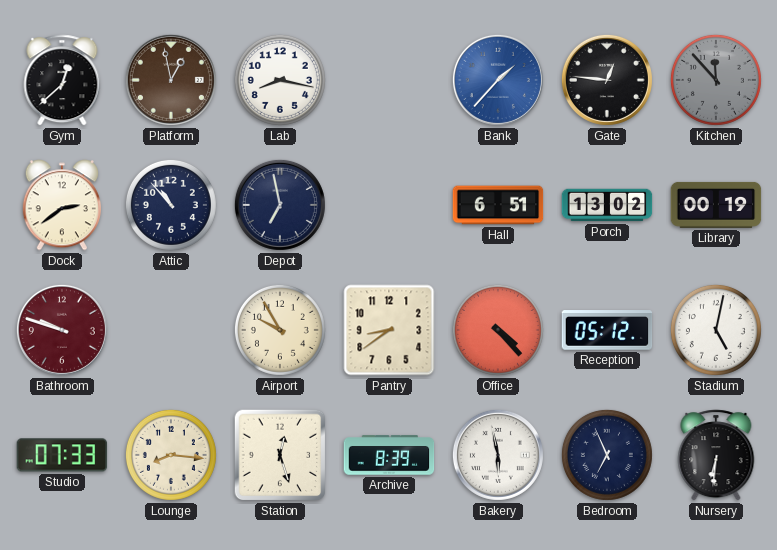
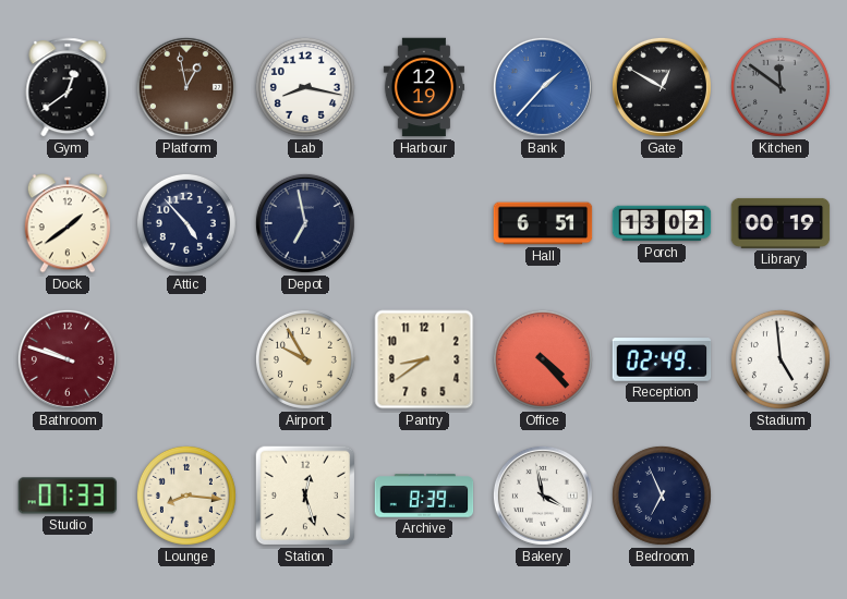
Gym: 12:38 -> 12:39 (68, 87)
Harbour: none -> 12:19 (424, 87)
Gate: 12:46 -> 12:50 (662, 87)
Kitchen: 11:53 -> 11:51 (781, 87)
Dock: 2:39 -> 1:39 (68, 223)
Attic: 10:53 -> 4:53 (186, 223)
Reception: 05:12 -> 02:49 (662, 359)
Stadium: 5:02 -> 4:59 (781, 359)
Bakery: 5:58 -> 3:58 (543, 496)
Nursery: 6:31 -> none (716, 455)
